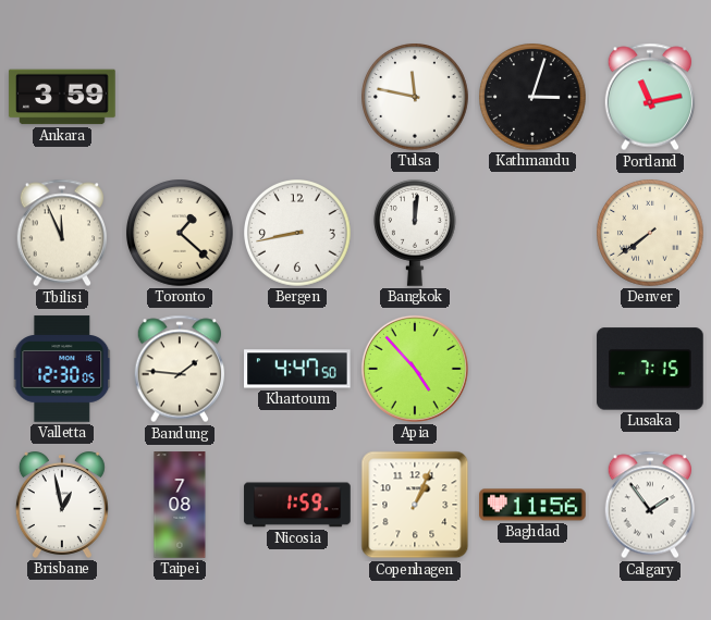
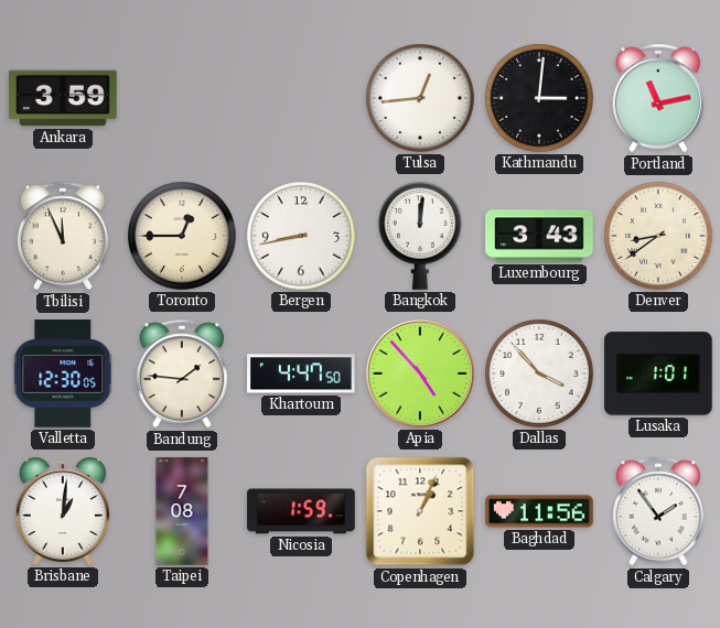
Tulsa: 11:47 -> 12:44 (421, 99)
Kathmandu: 3:03 -> 3:01 (540, 99)
Toronto: 1:22 -> 12:45 (183, 237)
Luxembourg: none -> 3:43 (539, 236)
Denver: 7:39 -> 8:39 (659, 237)
Dallas: none -> 3:53 (540, 375)
Lusaka: 7:15 -> 1:01 (658, 373)
Brisbane: 12:58 -> 1:01 (63, 511)
